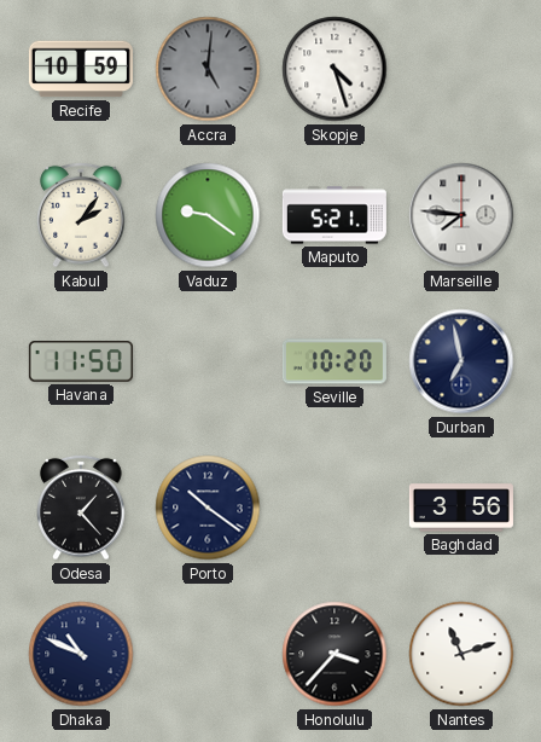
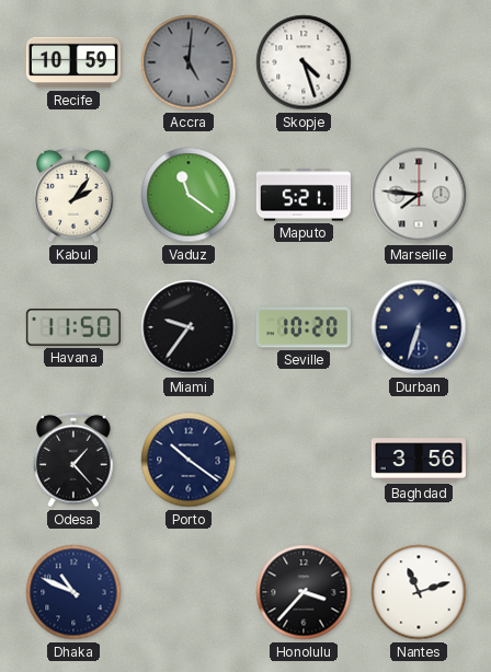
Vaduz: 9:21 -> 11:21 (189, 195)
Miami: none -> 9:36 (189, 327)
Durban: 6:58 -> 6:33 (419, 327)
